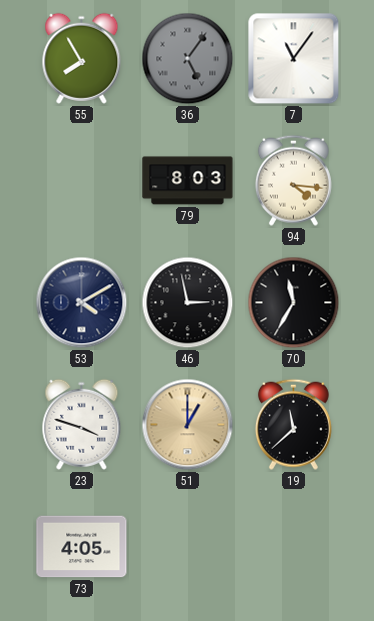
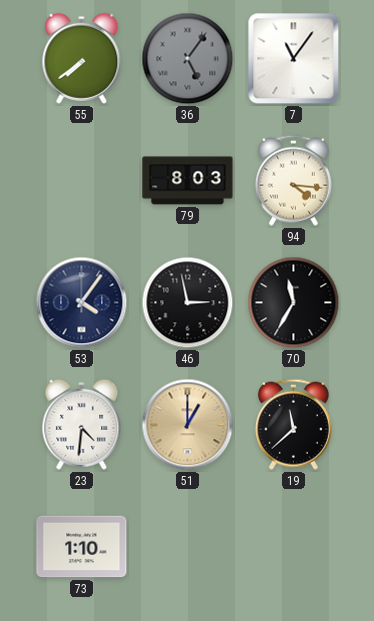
55: 7:55 -> 7:39 (82, 58)
53: 4:10 -> 4:06 (82, 303)
23: 3:48 -> 4:31 (82, 424)
73: 4:05 -> 1:10 (82, 547)
